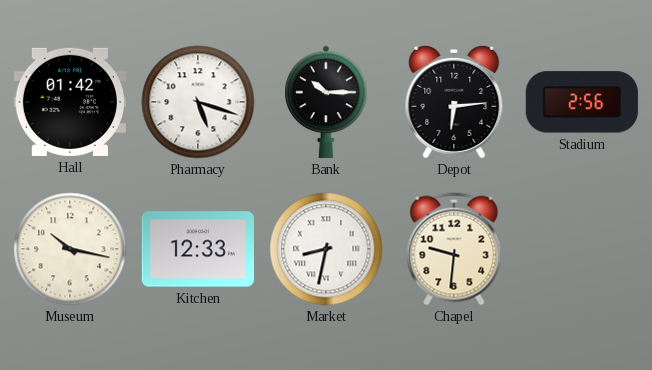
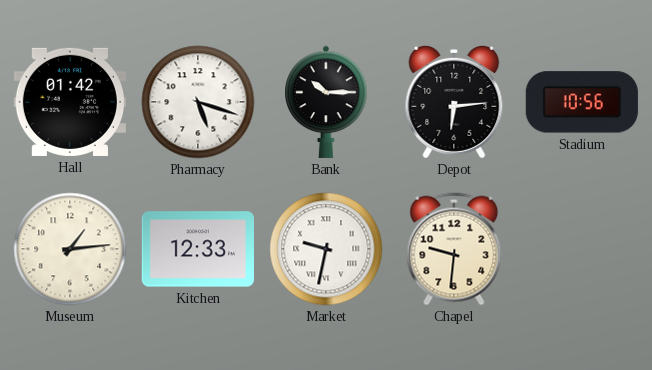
Stadium: 2:56 -> 10:56 (582, 102)
Museum: 10:17 -> 1:14 (70, 249)
Market: 8:32 -> 9:32 (326, 249)
